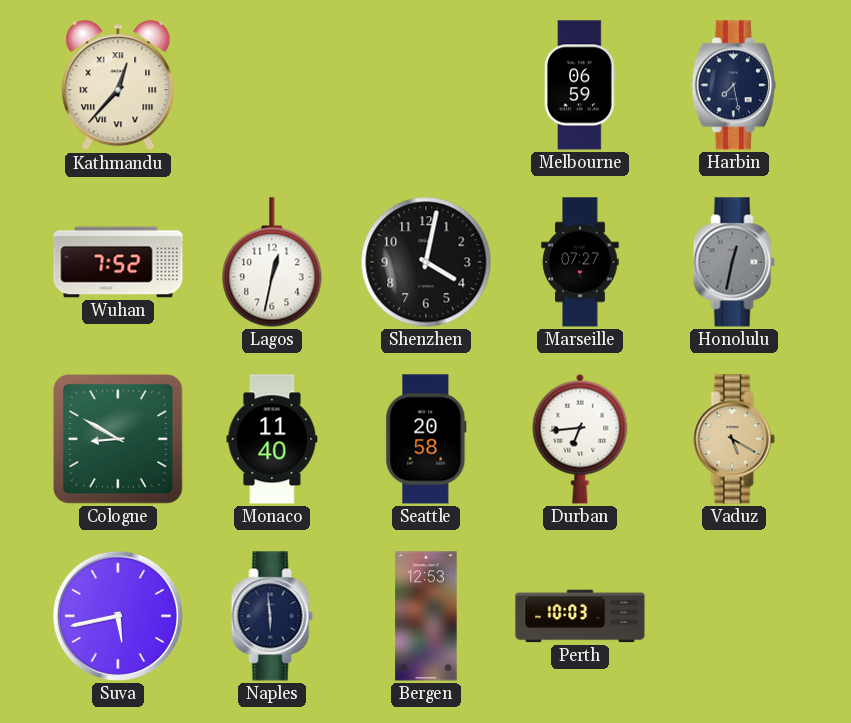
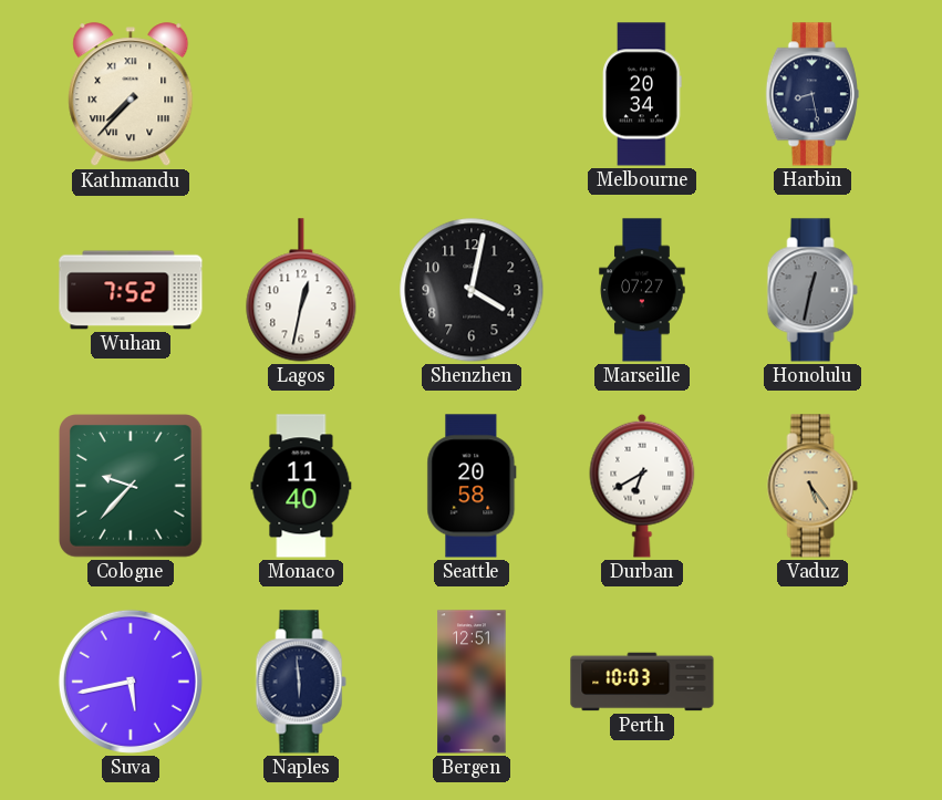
Kathmandu: 12:37 -> 7:37 (131, 95)
Melbourne: 06:59 -> 20:34 (642, 94)
Harbin: 7:28 -> 8:28 (812, 94)
Cologne: 8:50 -> 9:37 (132, 487)
Durban: 6:44 -> 6:40 (642, 486)
Vaduz: 5:20 -> 5:24 (812, 486)
Bergen: 12:53 -> 12:51 (472, 682)
